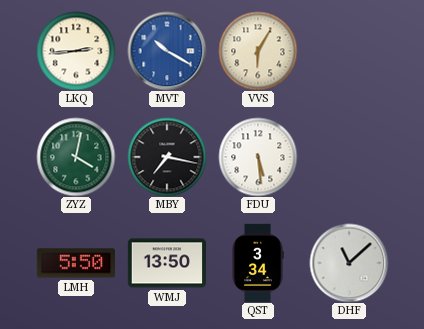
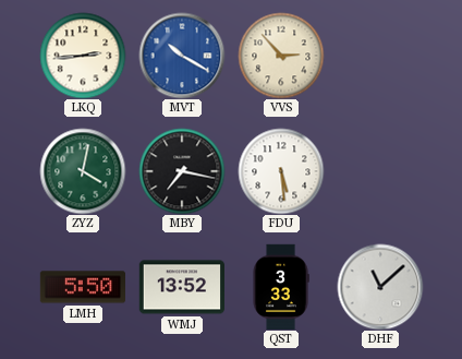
VVS: 6:05 -> 2:53 (281, 56)
WMJ: 13:50 -> 13:52 (181, 287)
QST: 3:34 -> 3:33 (281, 287)
